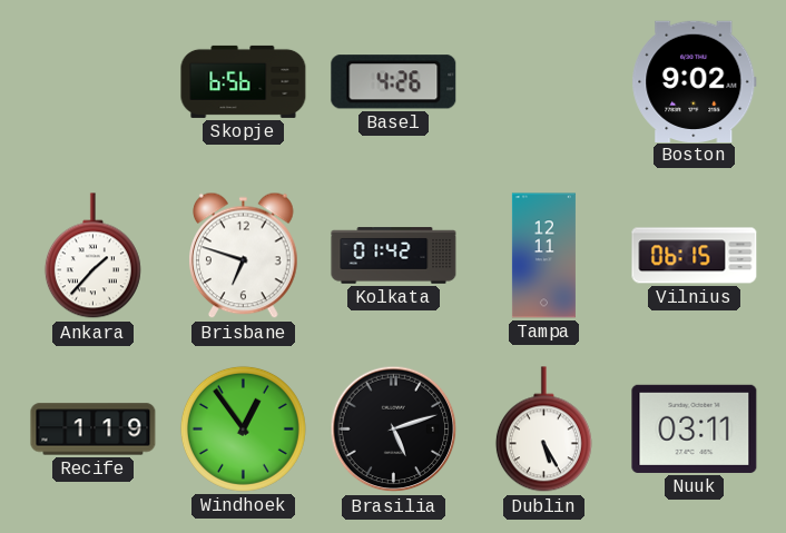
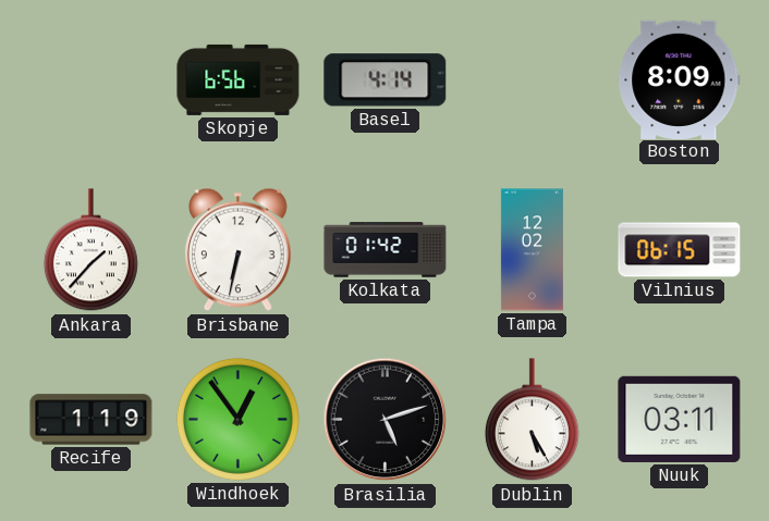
Basel: 4:26 -> 4:14 (386, 80)
Boston: 9:02 -> 8:09 (680, 79)
Brisbane: 6:48 -> 6:32 (239, 250)
Tampa: 12:11 -> 12:02 (532, 250)
